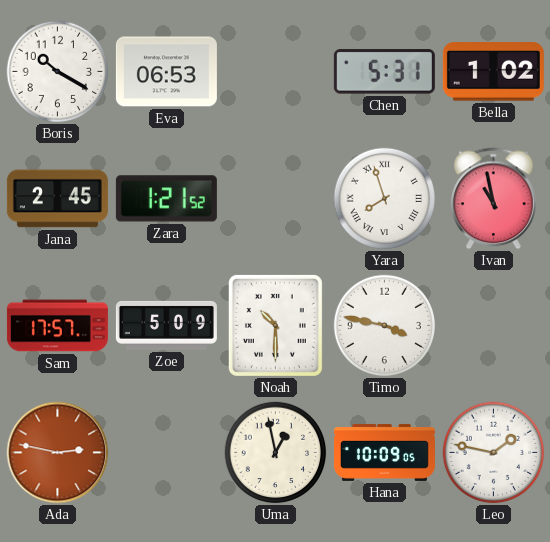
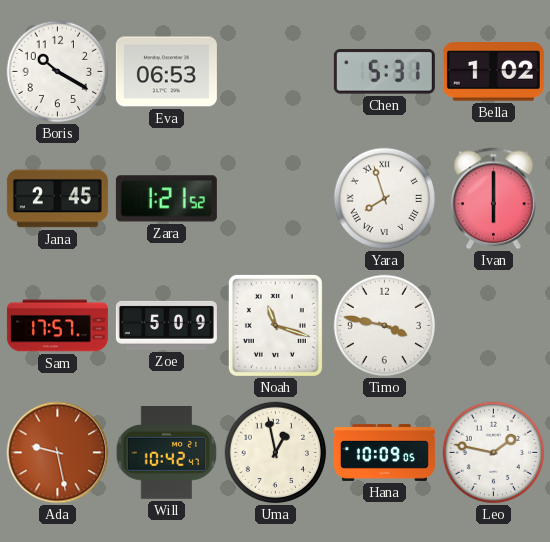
Ivan: 10:58 -> 6:00 (494, 199)
Noah: 10:30 -> 11:18 (275, 325)
Ada: 2:47 -> 9:28 (58, 453)
Will: none -> 10:42 (167, 453)
